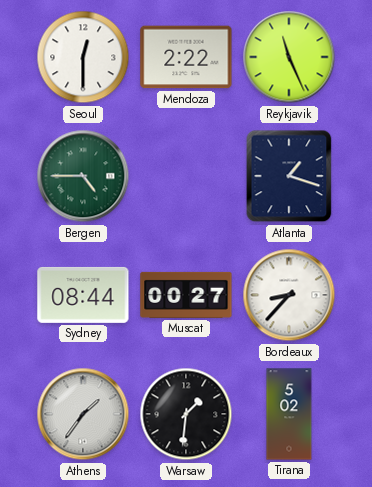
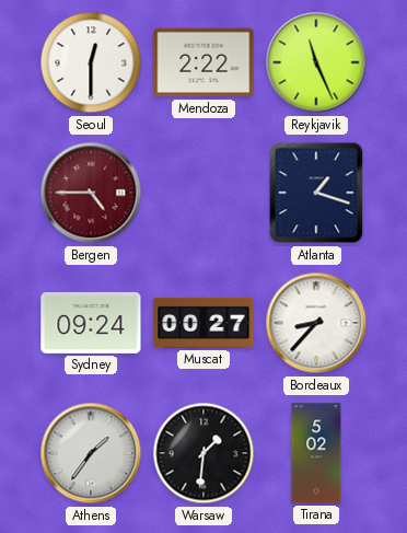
Bergen dial: green -> burgundy (91, 193)
Sydney: 08:44 -> 09:24 (91, 323)
